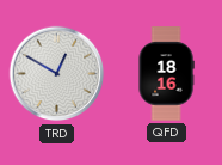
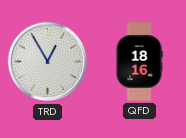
TRD: 12:50 -> 12:55 (48, 62)
